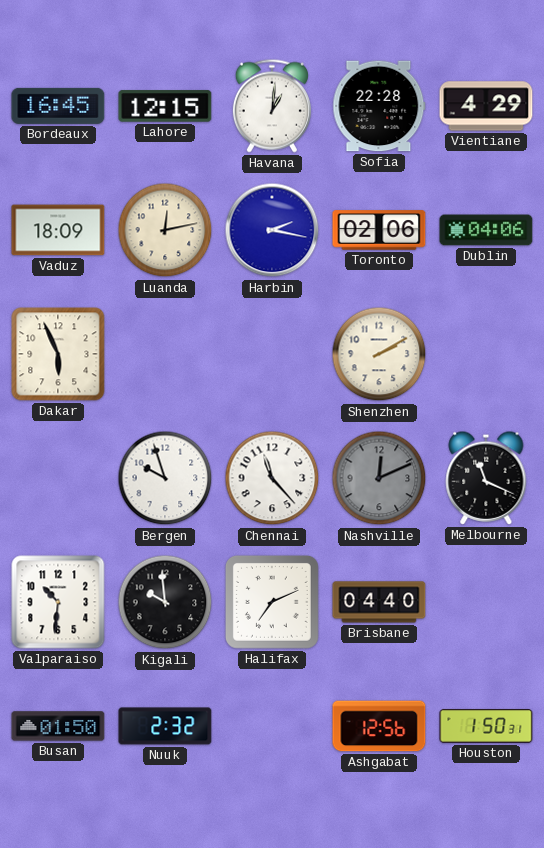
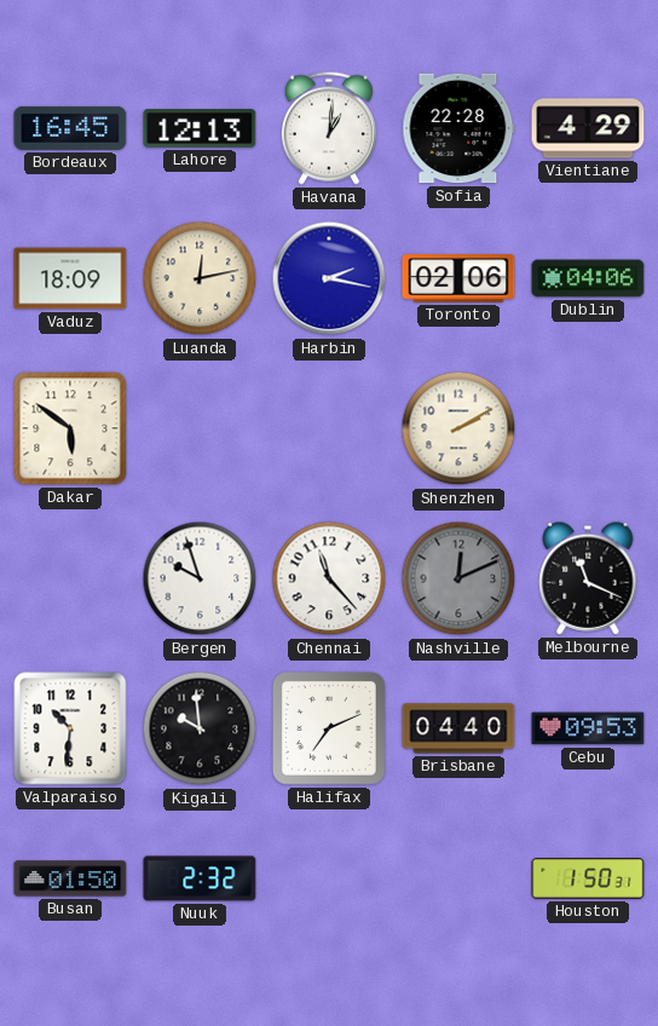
Lahore: 12:15 -> 12:13 (200, 128)
Dakar: 5:56 -> 5:51 (70, 428)
Cebu: none -> 09:53 (588, 728)
Ashgabat: 12:56 -> none (379, 726)
